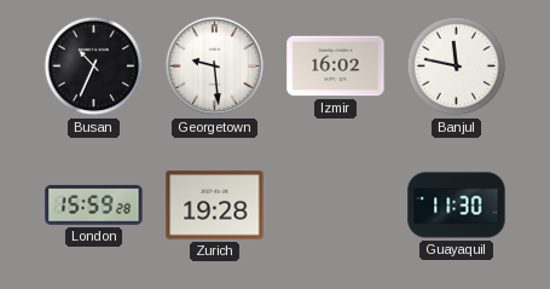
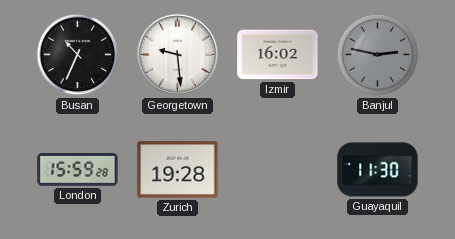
Banjul: 11:47 -> 2:47 (378, 55)
Banjul dial: white -> grey (378, 55)
